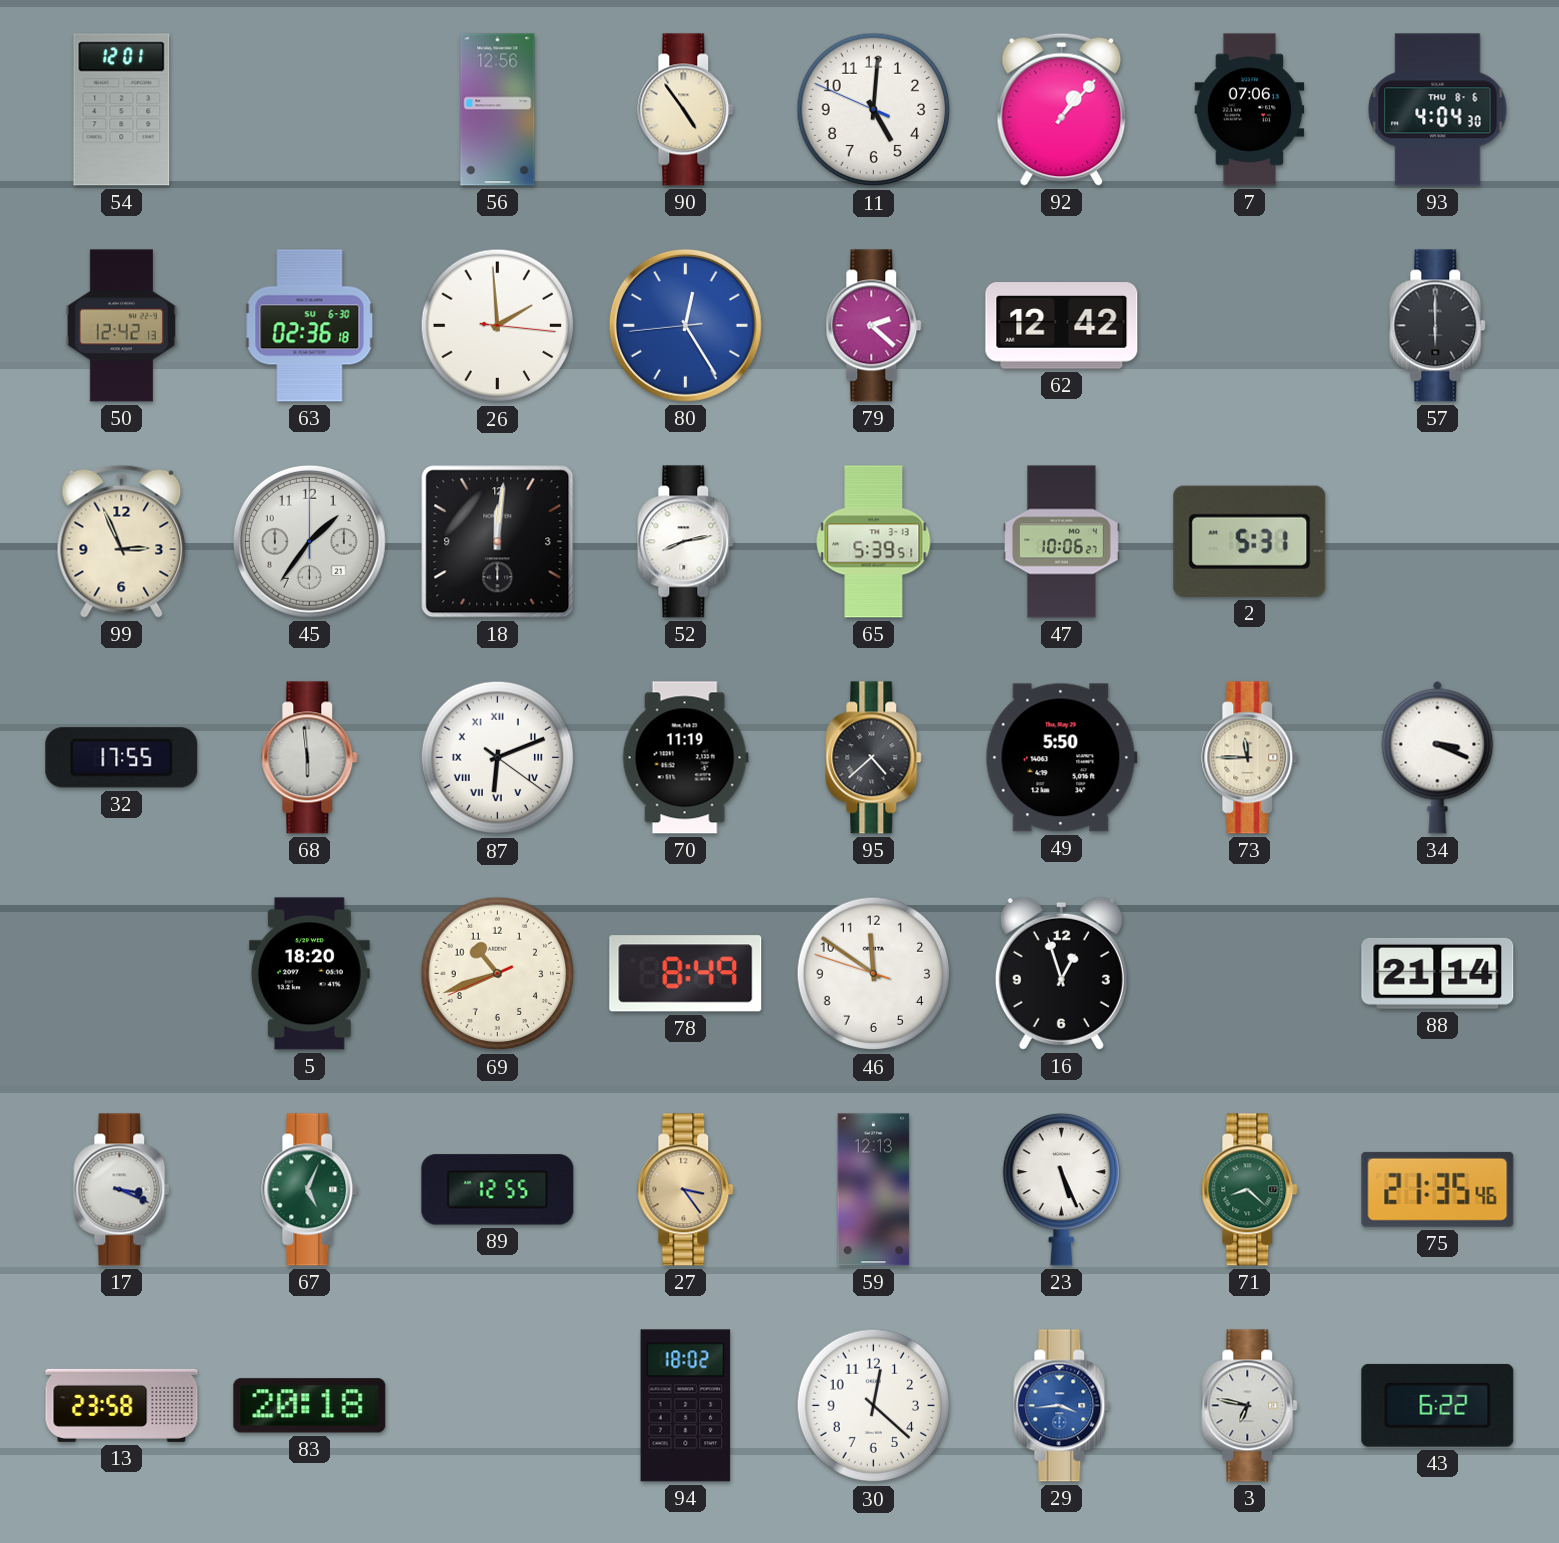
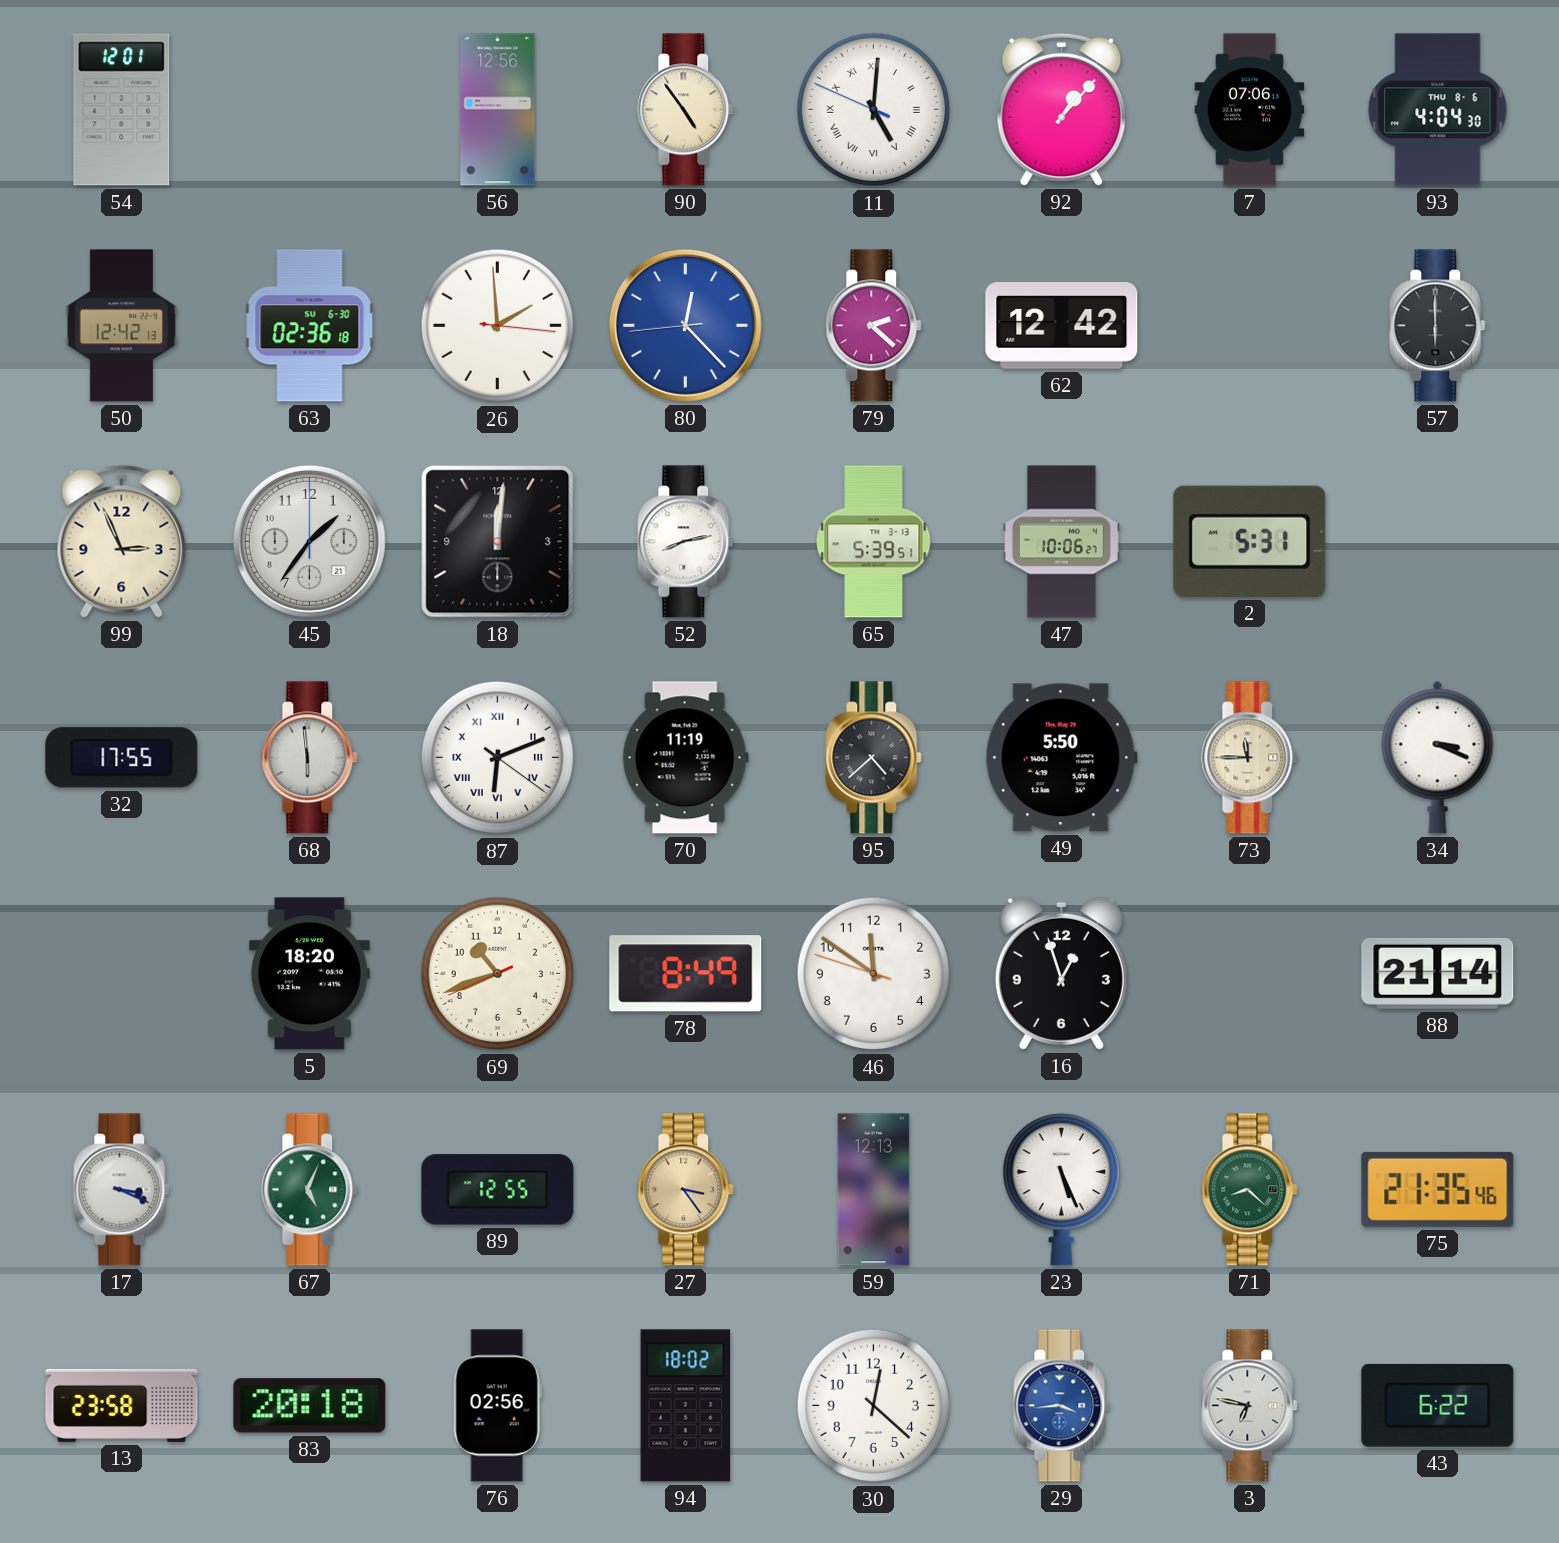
11 numerals: Arabic -> Roman (874, 110)
80: 12:24 -> 12:22 (685, 325)
76: none -> 02:56 (497, 1406)
